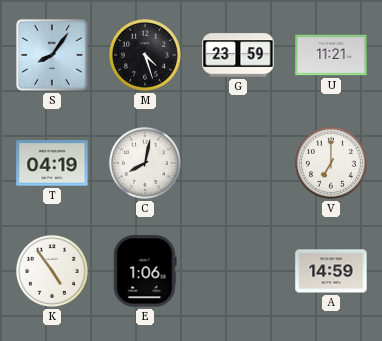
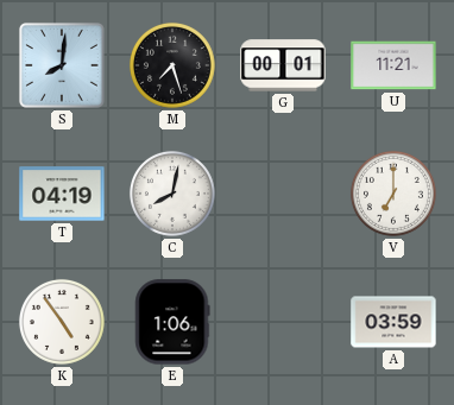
S: 8:06 -> 8:01 (62, 65)
M: 4:27 -> 7:27 (172, 65)
G: 23:59 -> 00:01 (283, 65)
A: 14:59 -> 03:59 (393, 322)
